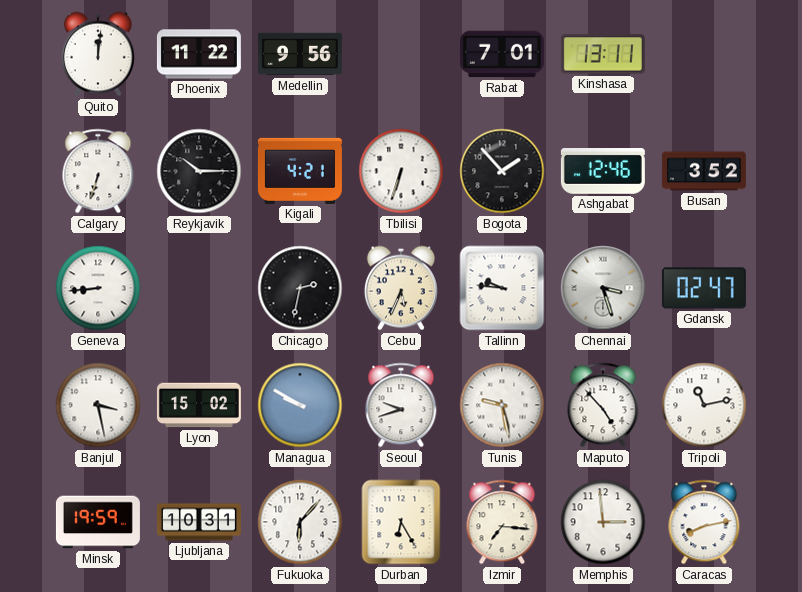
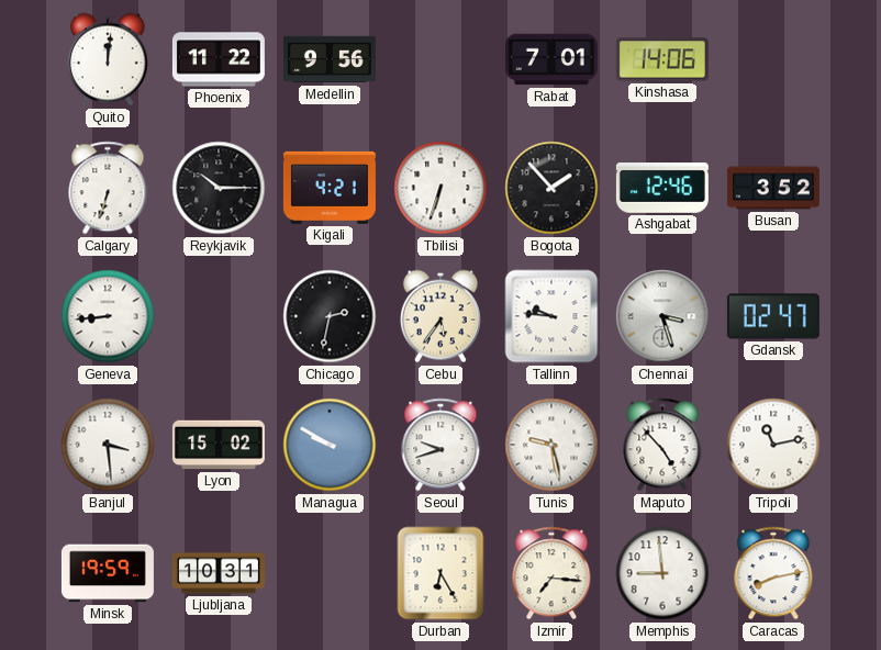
Kinshasa: 13:11 -> 14:06 (662, 59)
Cebu: 5:34 -> 5:36 (440, 316)
Banjul: 3:28 -> 3:29 (108, 445)
Fukuoka: 6:07 -> none (300, 522)
Memphis: 2:59 -> 8:59 (662, 573)
